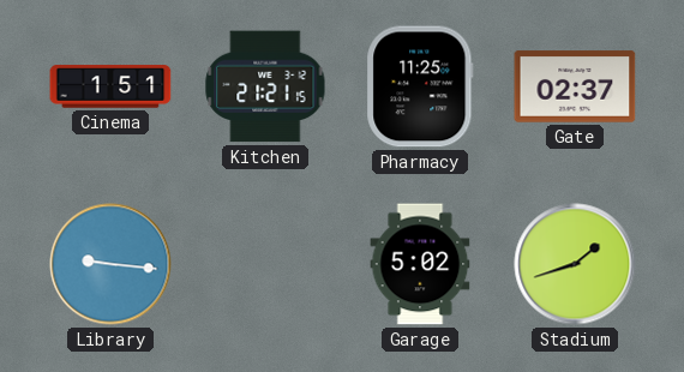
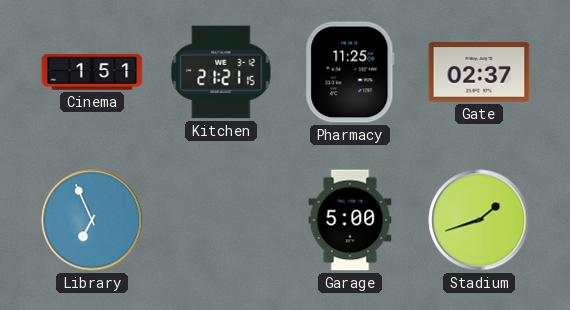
Library: 9:16 -> 6:56 (92, 220)
Garage: 5:02 -> 5:00 (350, 220)
